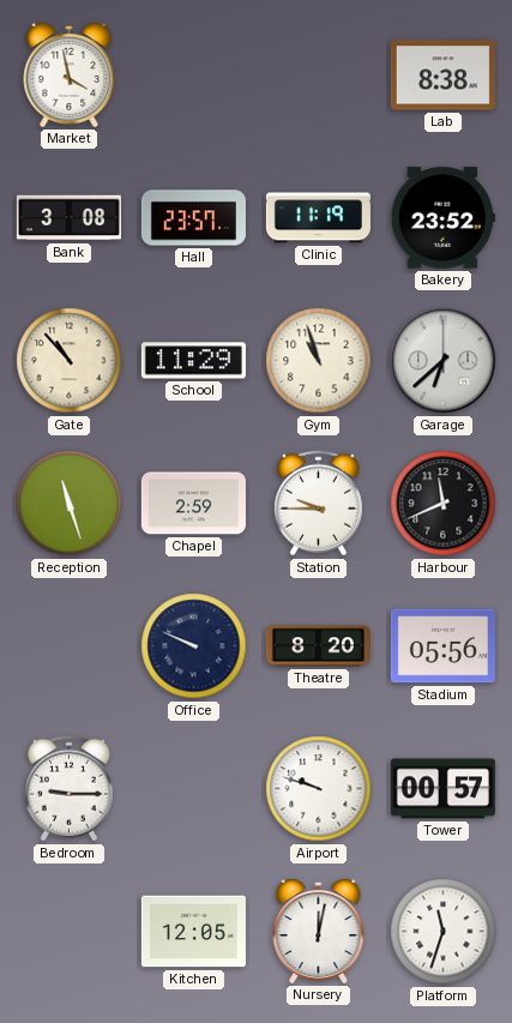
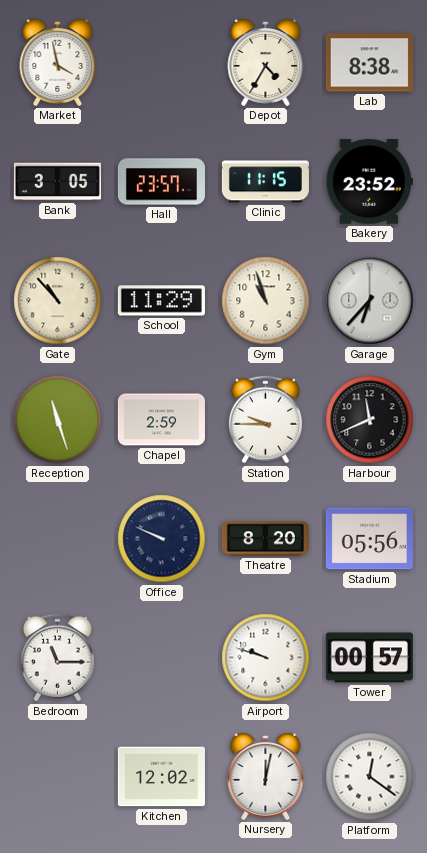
Depot: none -> 4:35 (266, 62)
Bank: 3:08 -> 3:05 (57, 182)
Clinic: 11:19 -> 11:15 (265, 182)
Garage: 6:38 -> 6:37 (370, 301)
Bedroom: 9:15 -> 11:15 (57, 658)
Kitchen: 12:05 -> 12:02 (161, 777)
Platform: 11:33 -> 12:21 (370, 777)
